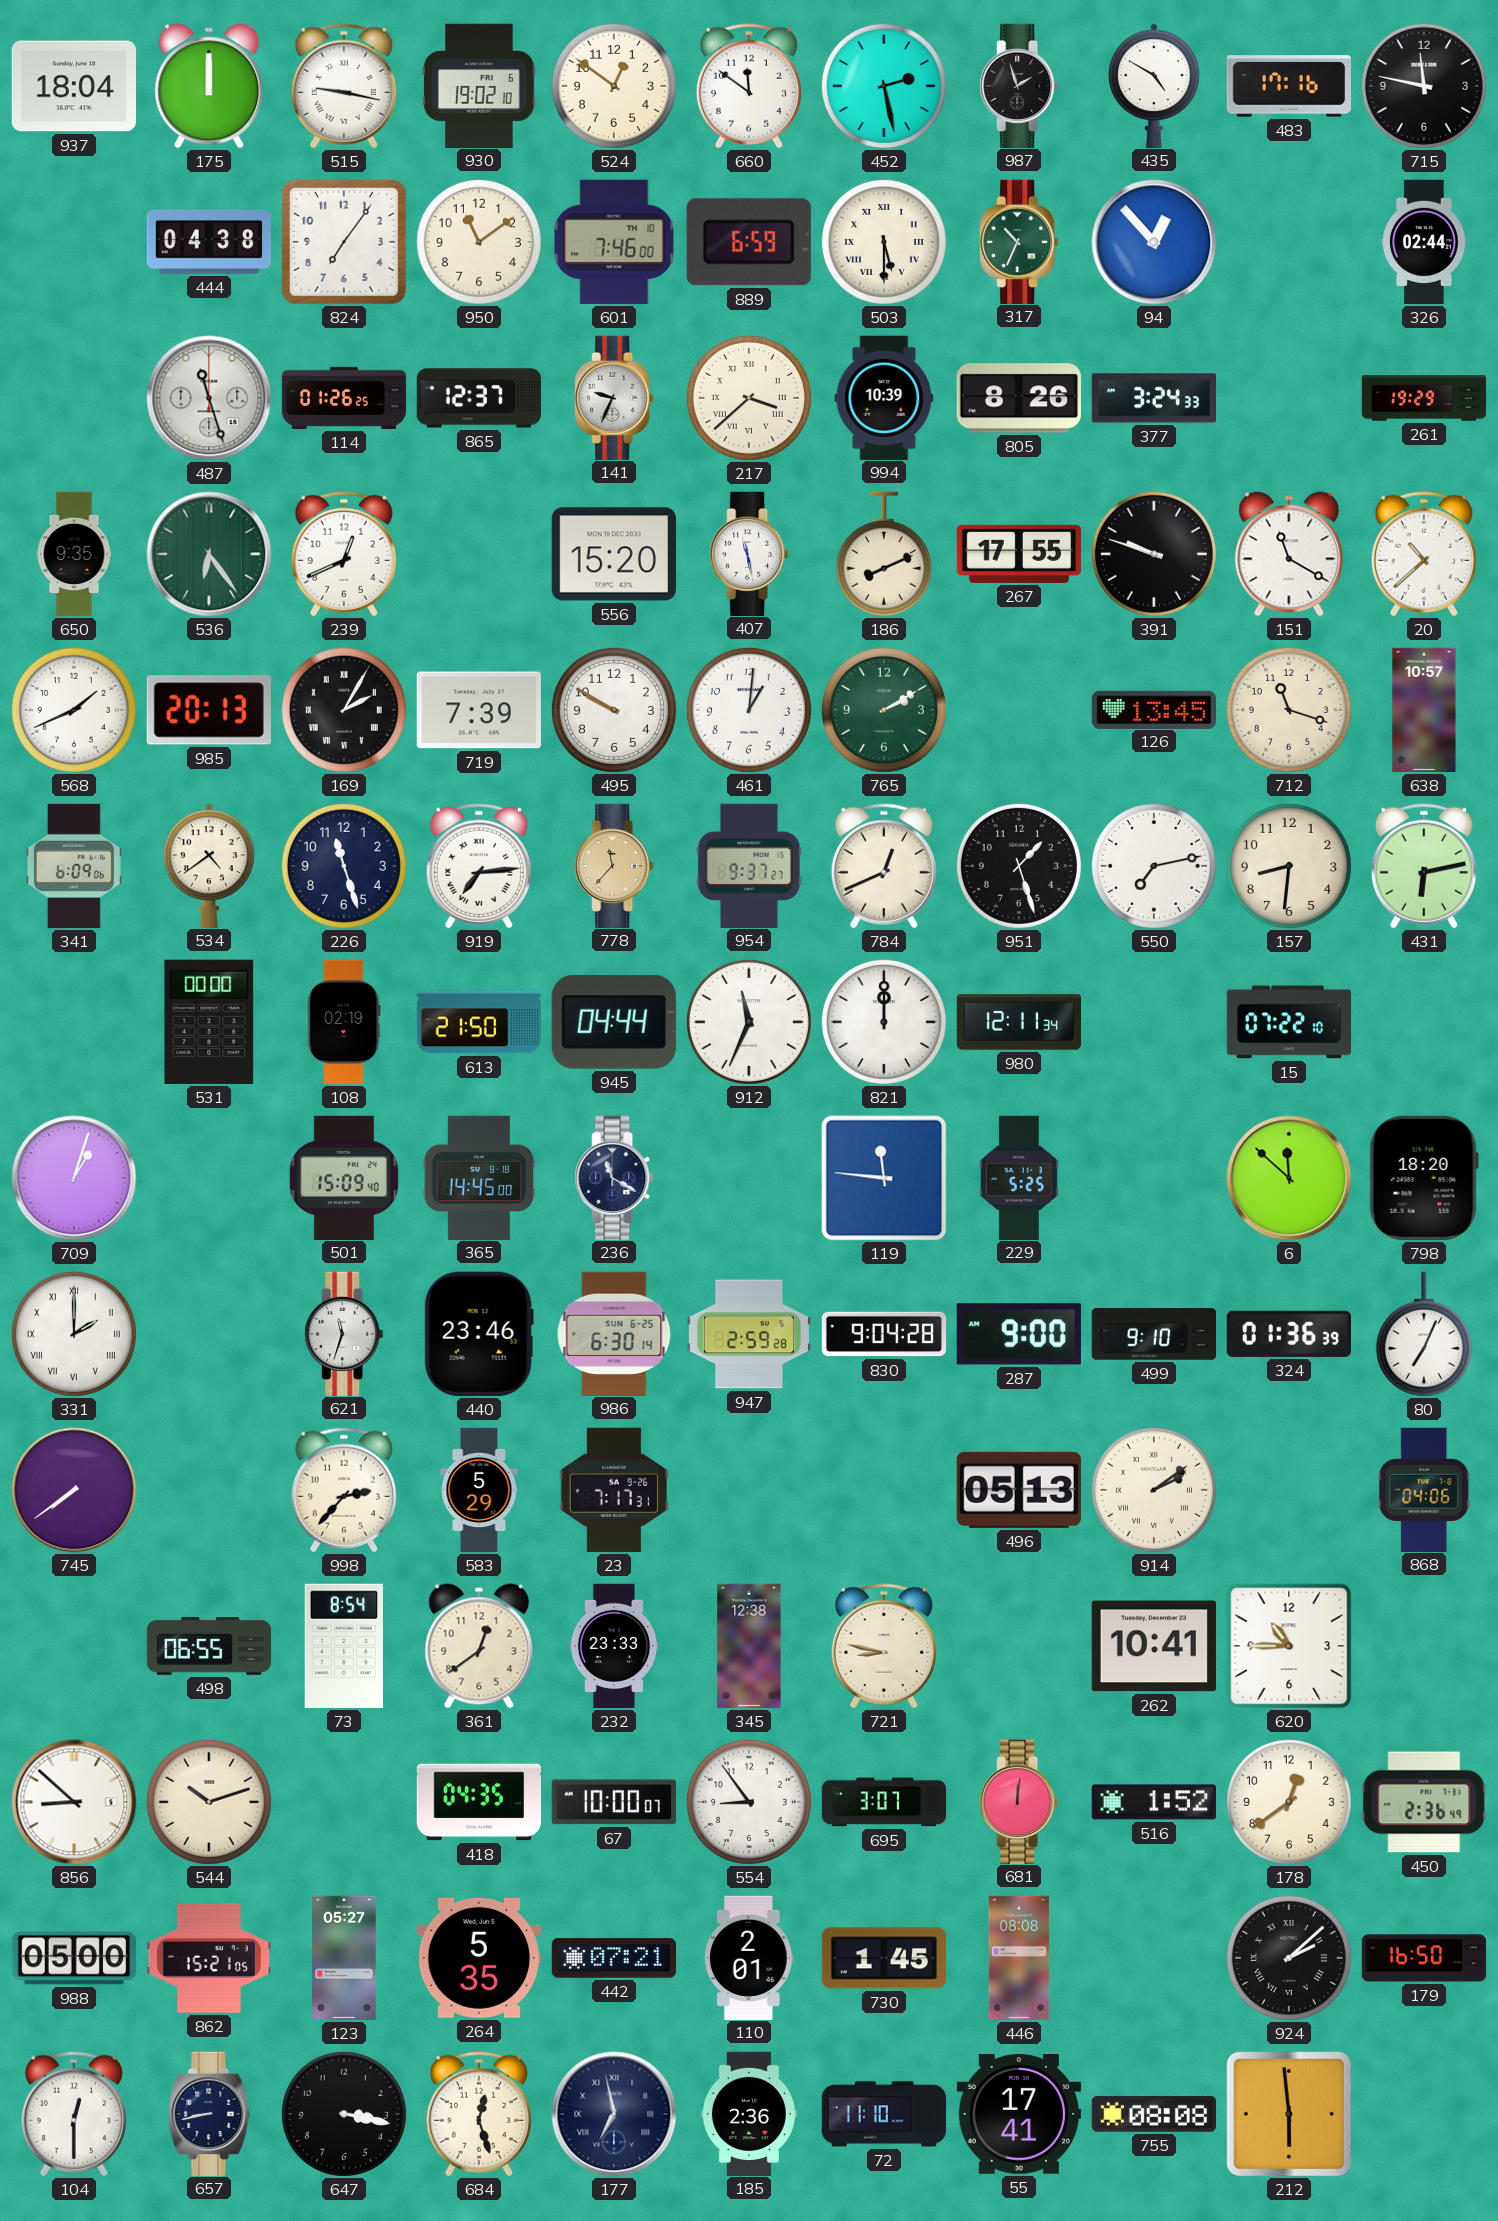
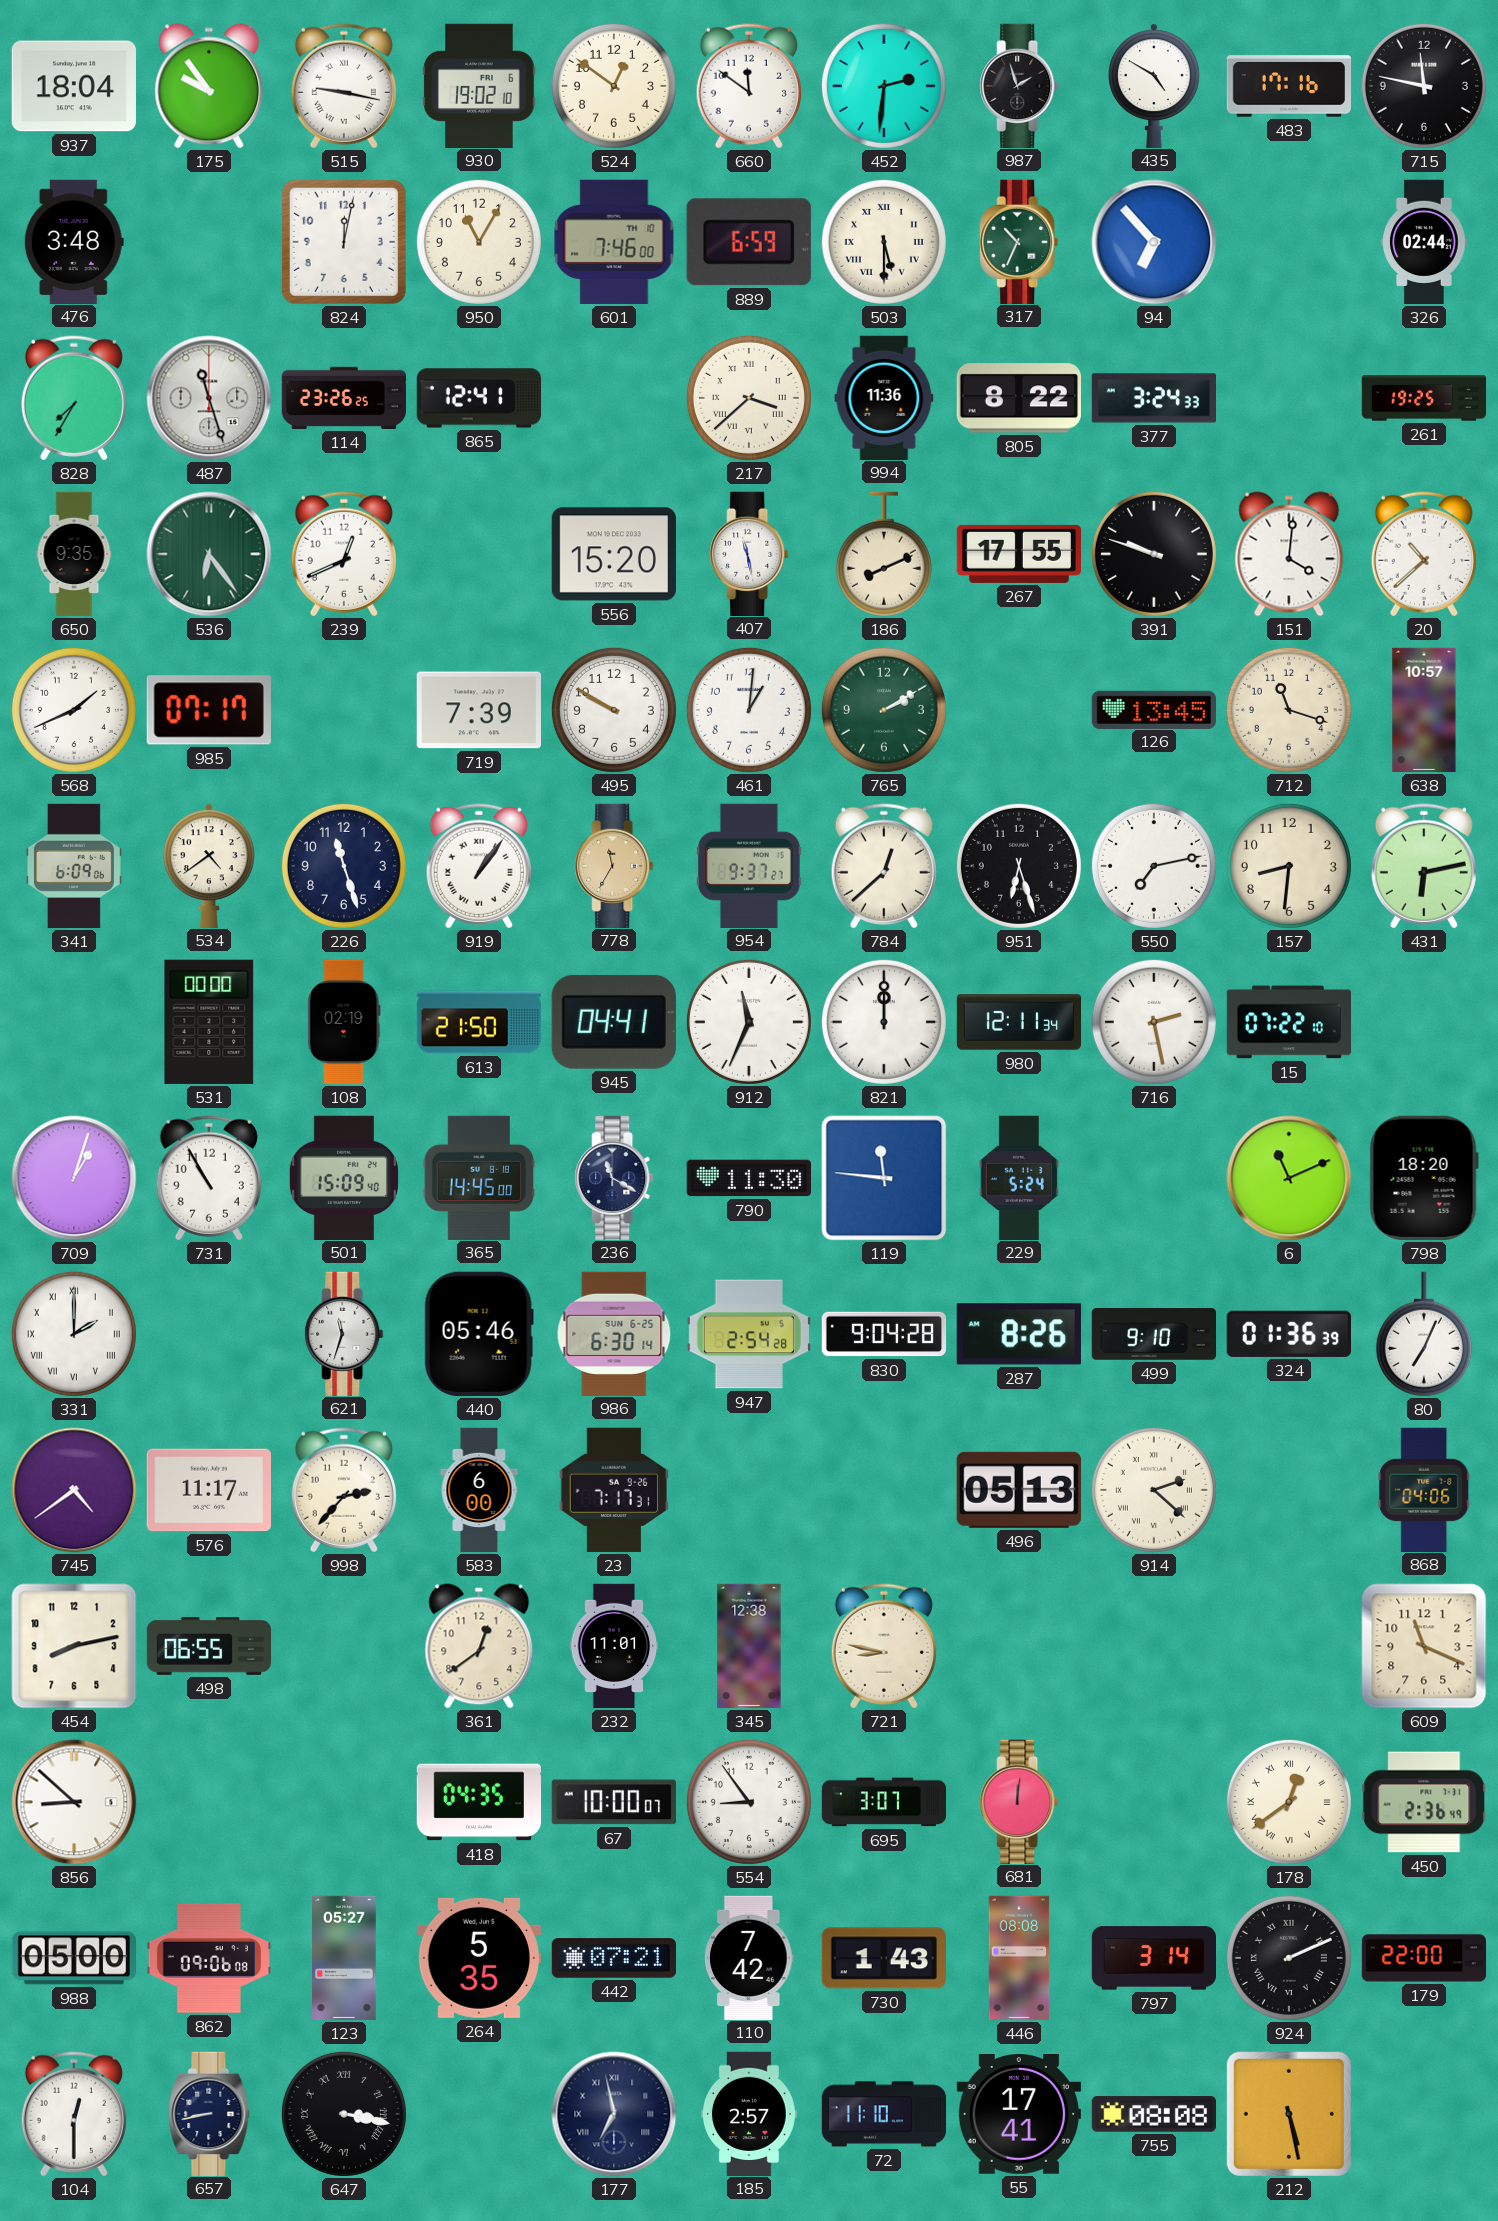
175: 12:00 -> 9:54 (209, 86)
452: 2:28 -> 2:31 (884, 86)
476: none -> 3:48 (74, 241)
444: 04:38 -> none (208, 242)
824: 7:06 -> 12:02 (344, 242)
950: 11:09 -> 11:05 (479, 242)
94: 12:53 -> 6:53 (1154, 242)
828: none -> 7:35 (74, 398)
114: 01:26 -> 23:26 (344, 398)
865: 12:37 -> 12:41 (478, 398)
141: 9:34 -> none (614, 397)
994: 10:39 -> 11:36 (884, 397)
805: 8:26 -> 8:22 (1019, 398)
261: 19:29 -> 19:25 (1424, 398)
151: 11:20 -> 4:01 (1289, 554)
985: 20:13 -> 07:17 (209, 710)
169: 2:05 -> none (344, 710)
919: 7:14 -> 1:06 (479, 866)
778: 11:37 -> 11:35 (614, 865)
784: 12:41 -> 12:38 (884, 866)
951: 1:27 -> 6:27 (1019, 866)
945: 04:44 -> 04:41 (614, 1022)
716: none -> 2:28 (1154, 1022)
731: none -> 10:55 (209, 1178)
790: none -> 11:30 (748, 1178)
229: 5:25 -> 5:24 (1019, 1177)
6: 11:52 -> 11:11 (1289, 1178)
440: 23:46 -> 05:46 (479, 1334)
947: 2:59 -> 2:54 (748, 1334)
287: 9:00 -> 8:26 (1019, 1334)
745: 7:39 -> 4:39 (74, 1490)
576: none -> 11:17 (208, 1490)
583: 5:29 -> 6:00 (479, 1490)
914: 2:09 -> 2:22 (1154, 1490)
454: none -> 8:13 (74, 1646)
73: 8:54 -> none (343, 1646)
232: 23:33 -> 11:01 (614, 1646)
262: 10:41 -> none (1154, 1646)
620: 10:45 -> none (1289, 1646)
609: none -> 11:19 (1424, 1646)
544: 10:12 -> none (209, 1802)
516: 1:52 -> none (1153, 1802)
178 numerals: Arabic -> Roman (1289, 1802)
862: 15:21 -> 09:06 (208, 1958)
110: 2:01 -> 7:42 (750, 1957)
730: 1:45 -> 1:43 (884, 1958)
797: none -> 3:14 (1153, 1958)
924: 2:08 -> 2:11 (1289, 1958)
179: 16:50 -> 22:00 (1424, 1958)
647 numerals: Arabic -> Roman (344, 2114)
684: 12:27 -> none (479, 2114)
185: 2:36 -> 2:57 (749, 2113)
212: 5:59 -> 5:28 (1289, 2114)
